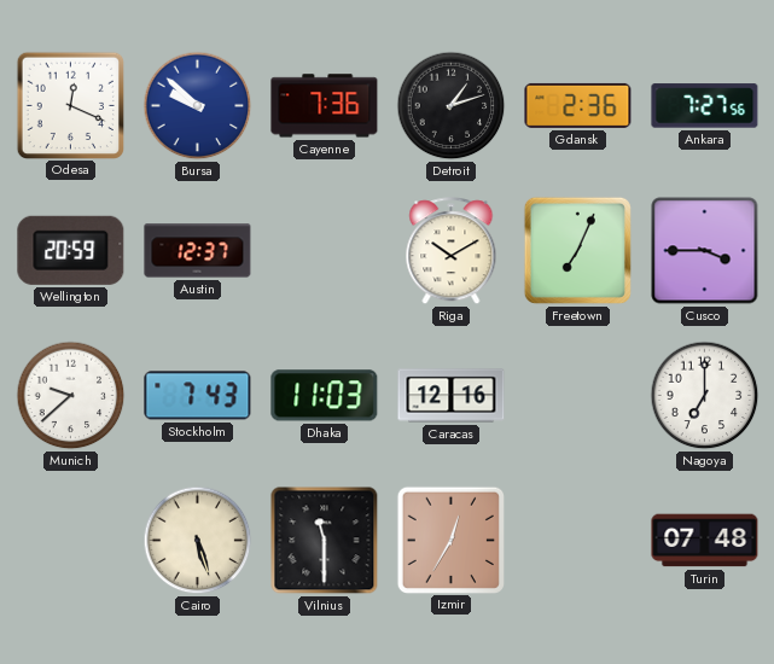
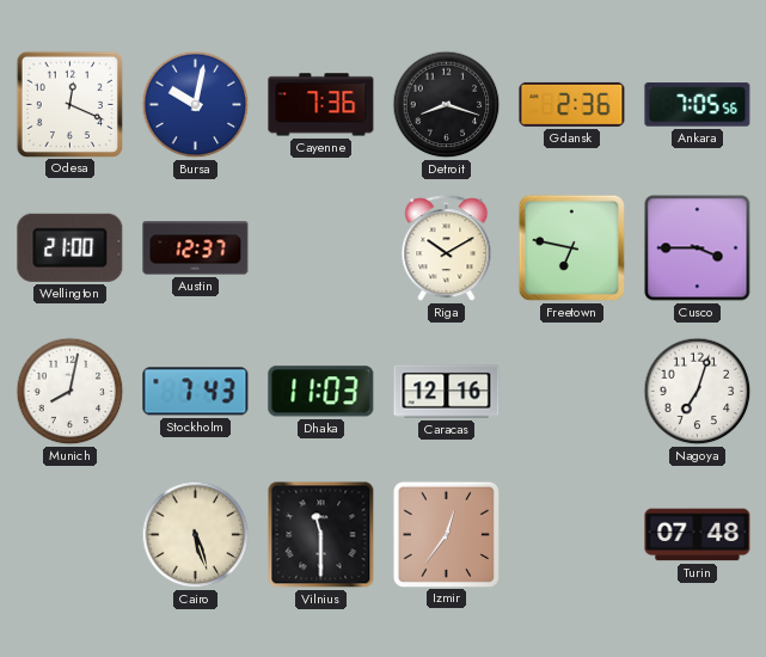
Bursa: 9:52 -> 10:02 (196, 105)
Detroit: 1:12 -> 8:18 (447, 105)
Ankara: 7:27 -> 7:05 (698, 105)
Wellington: 20:59 -> 21:00 (71, 247)
Freetown: 7:04 -> 6:47 (571, 247)
Munich: 9:38 -> 8:02 (71, 392)
Nagoya: 7:00 -> 7:03 (698, 392)
Izmir: 12:35 -> 12:36 (446, 534)
